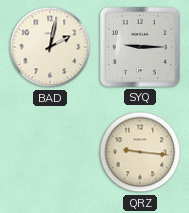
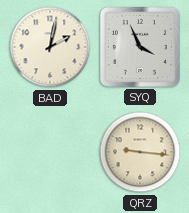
SYQ: 9:15 -> 3:56 (140, 47)
